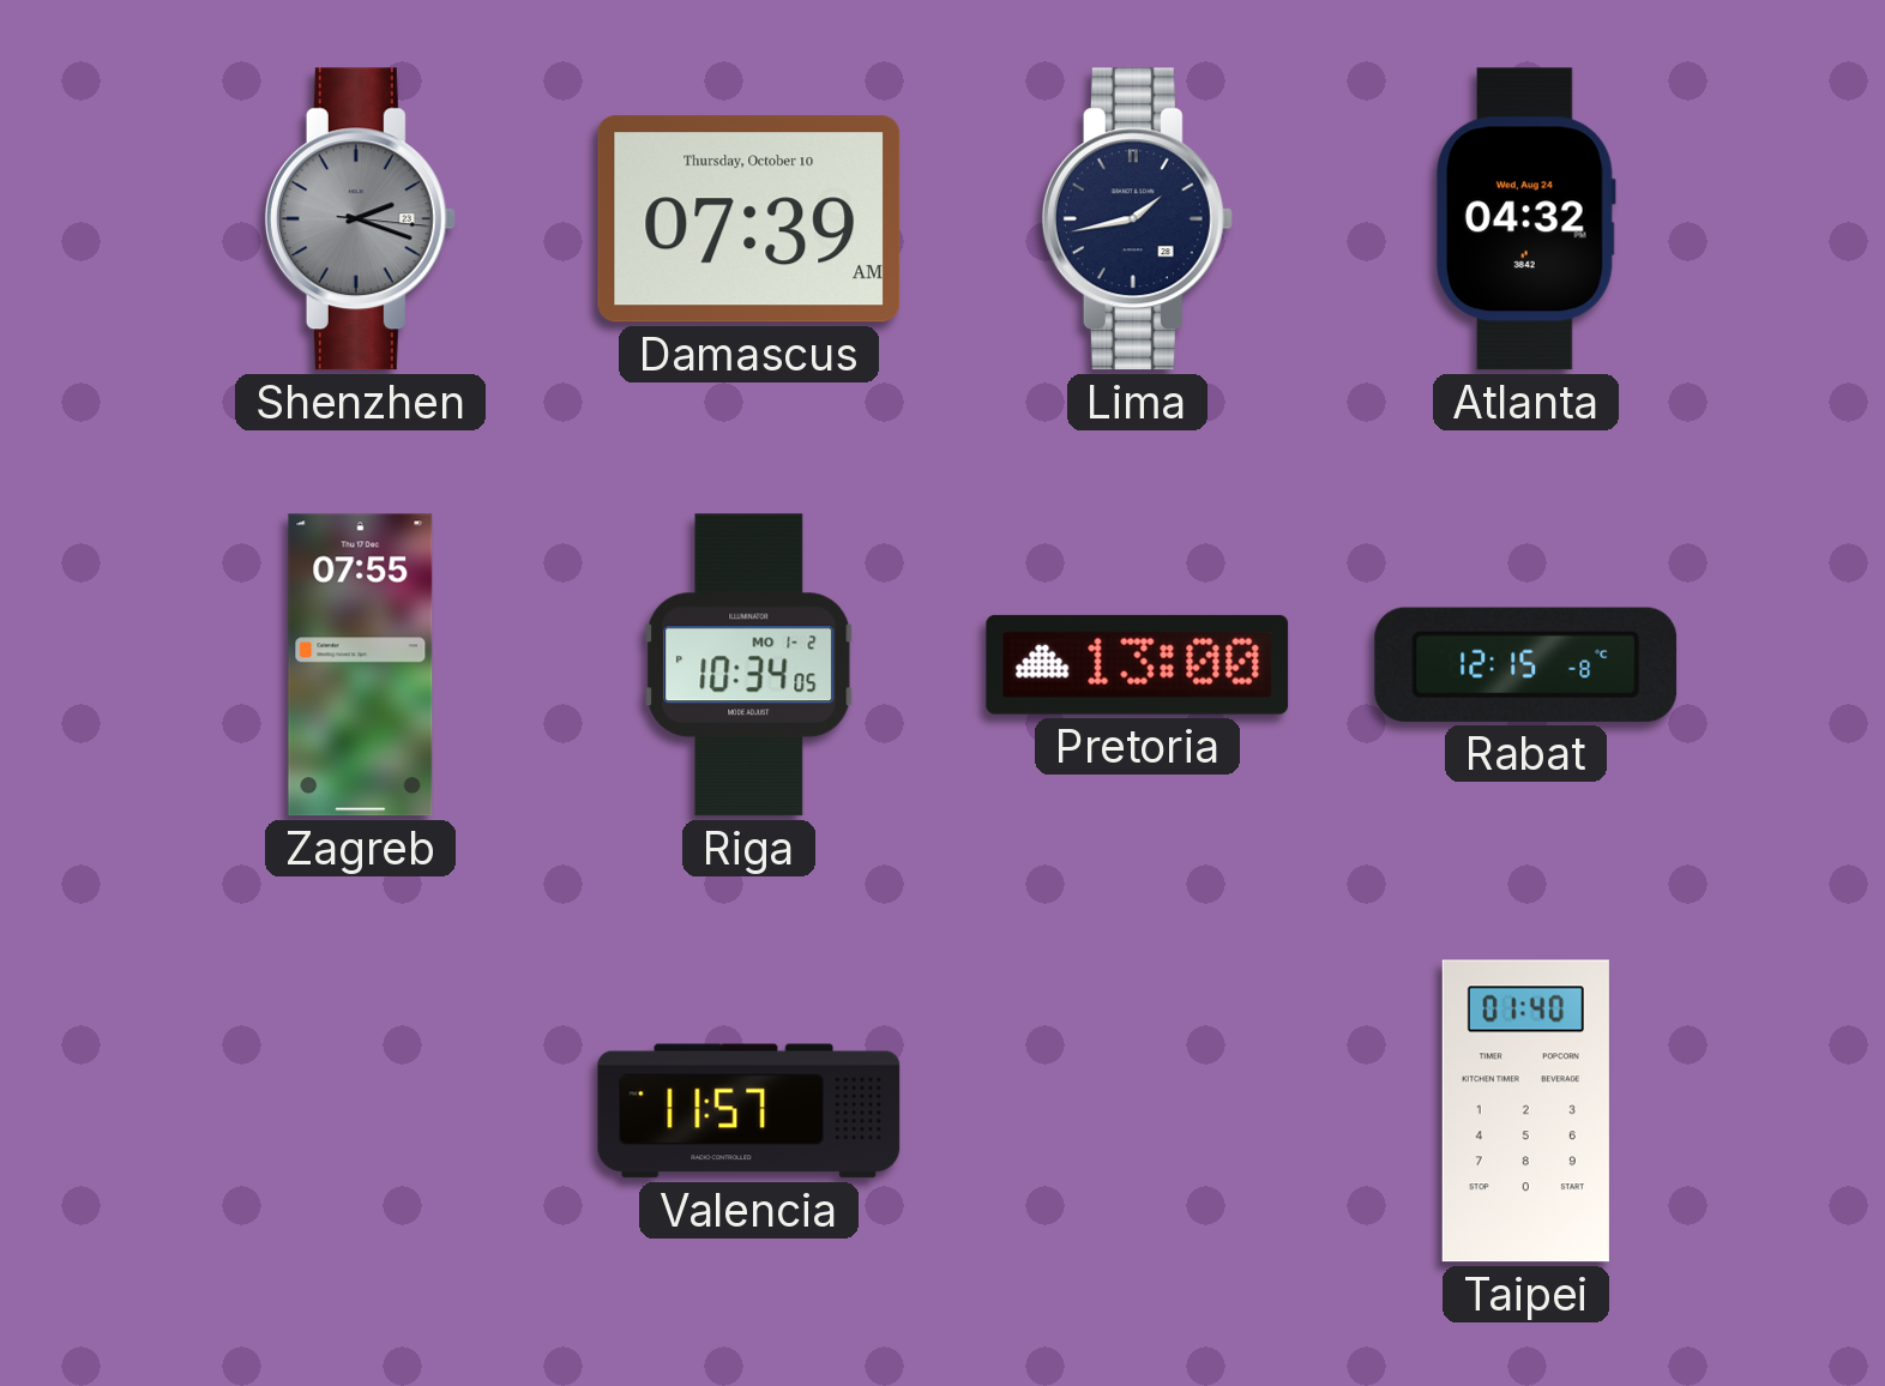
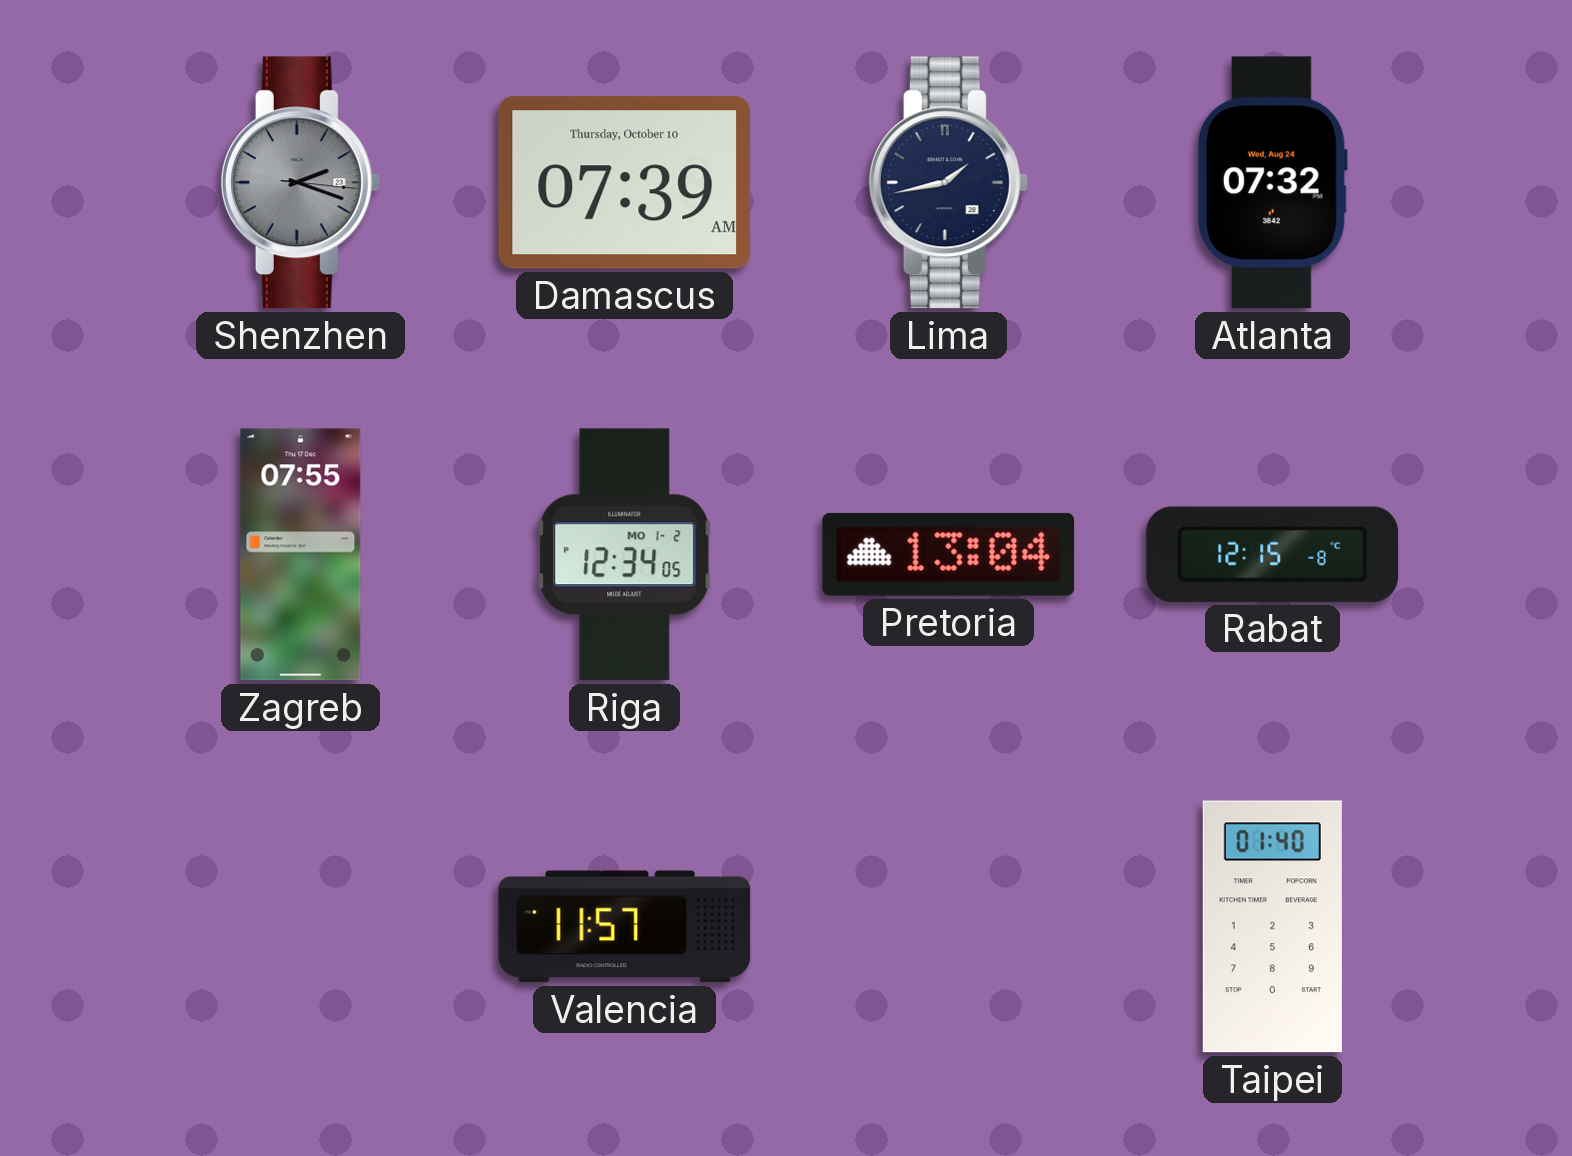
Atlanta: 04:32 -> 07:32 (1272, 183)
Riga: 10:34 -> 12:34 (625, 555)
Pretoria: 13:00 -> 13:04 (949, 554)
